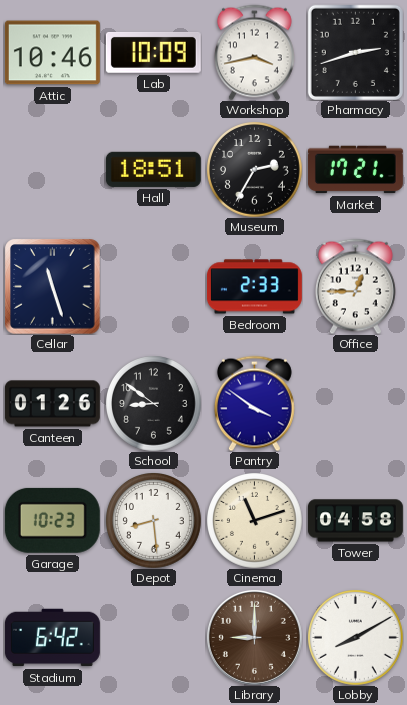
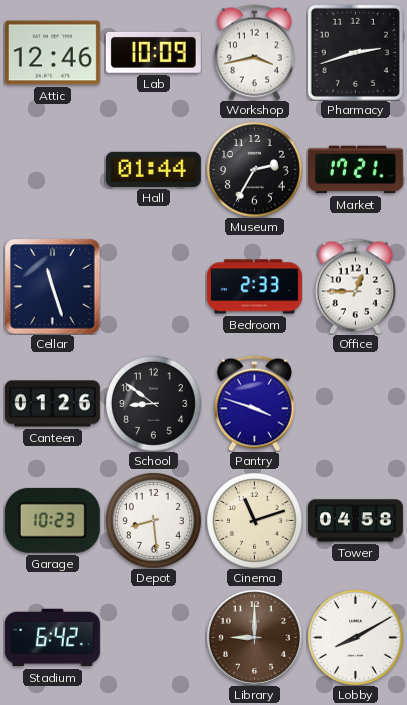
Attic: 10:46 -> 12:46 (52, 53)
Hall: 18:51 -> 01:44 (153, 169)
Pantry: 3:51 -> 3:48 (254, 403)
